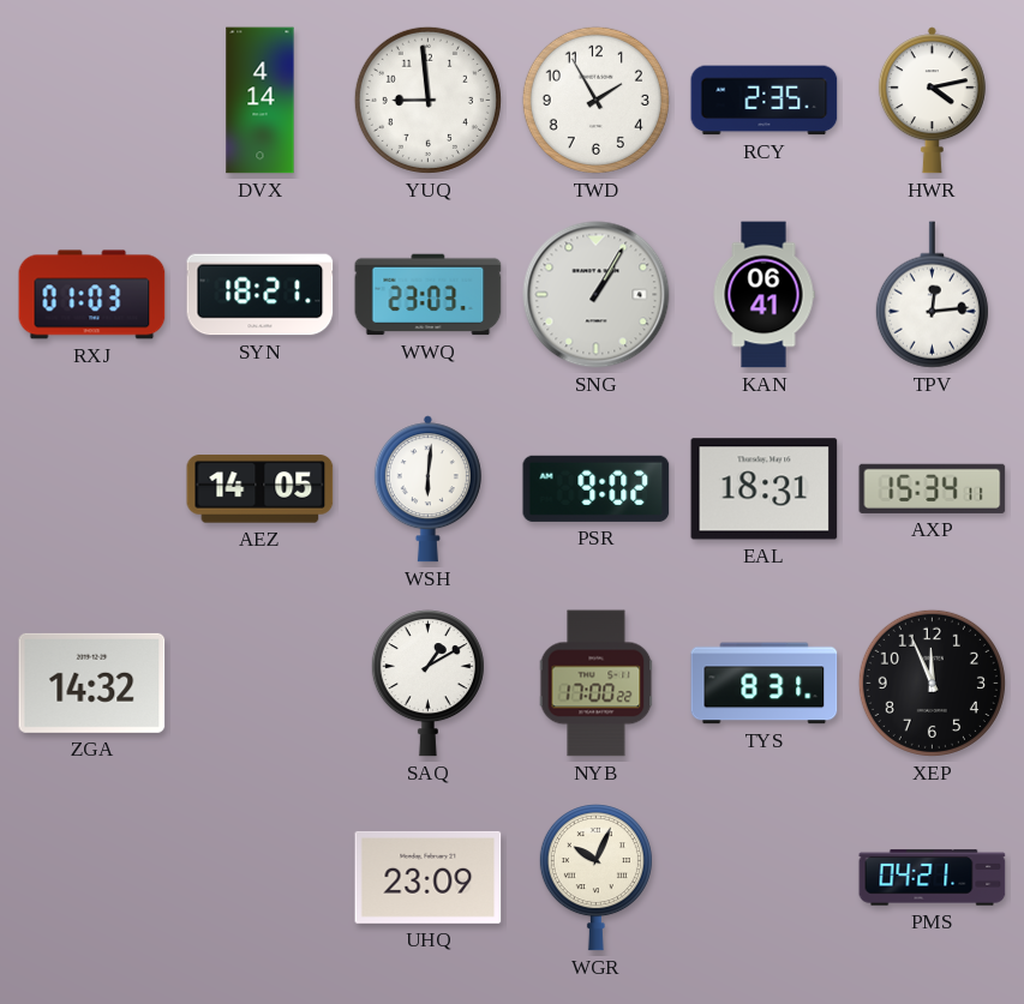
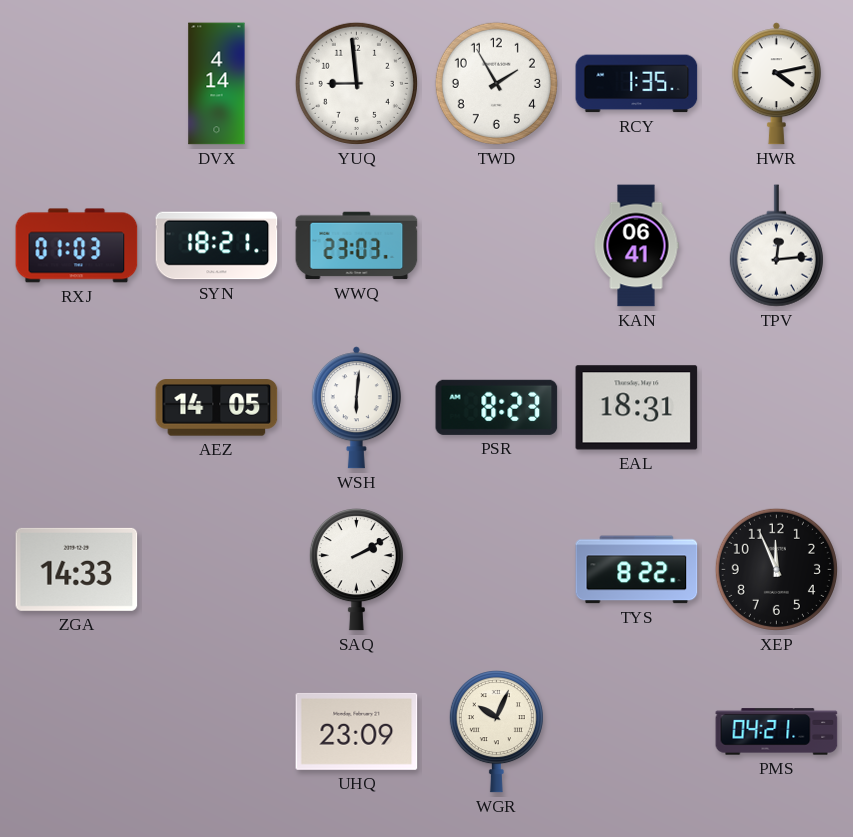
RCY: 2:35 -> 1:35 (637, 84)
SNG: 1:05 -> none (597, 295)
PSR: 9:02 -> 8:23 (497, 407)
AXP: 15:34 -> none (933, 488)
ZGA: 14:32 -> 14:33 (77, 569)
SAQ: 1:10 -> 2:10 (356, 570)
NYB: 17:00 -> none (597, 684)
TYS: 8:31 -> 8:22 (637, 570)
